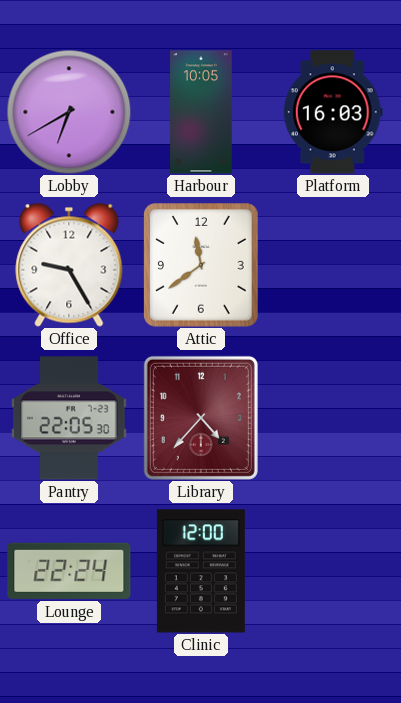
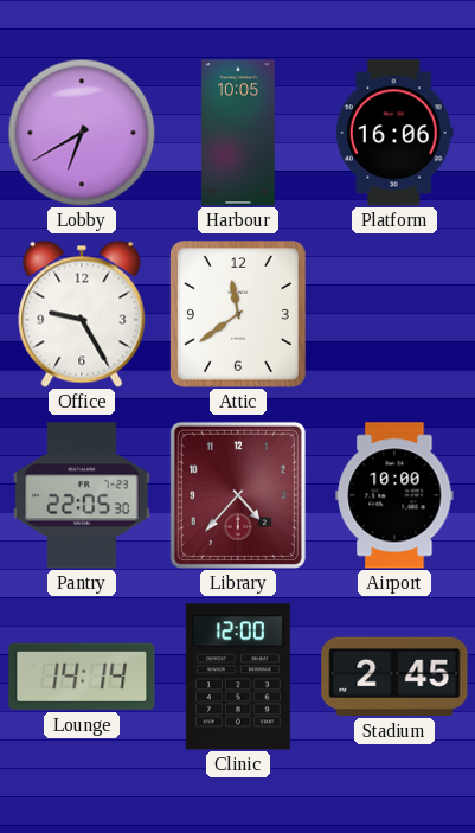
Platform: 16:03 -> 16:06 (394, 133)
Airport: none -> 10:00 (394, 495)
Lounge: 22:24 -> 14:14 (82, 677)
Stadium: none -> 2:45 (394, 677)
